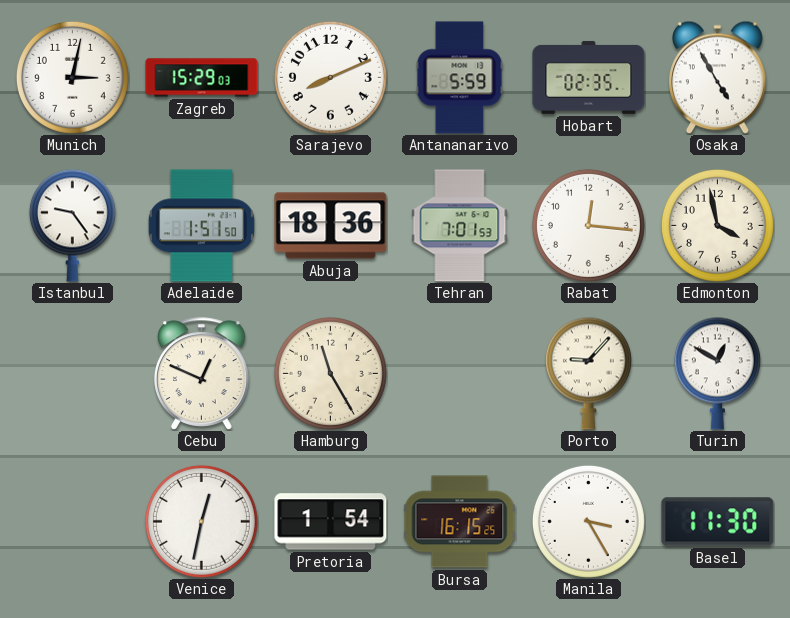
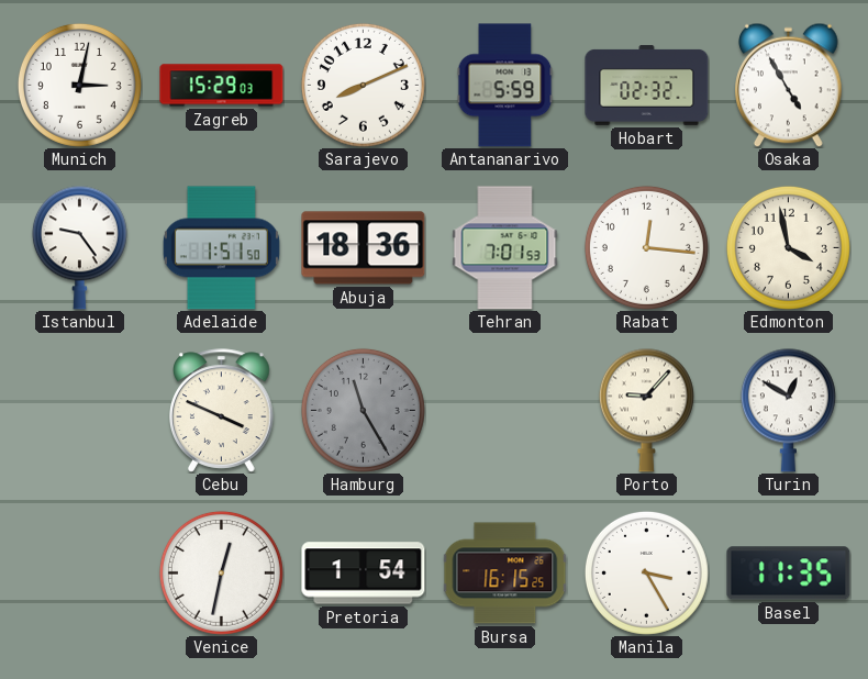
Hobart: 02:35 -> 02:32 (647, 85)
Cebu: 12:49 -> 3:49 (222, 411)
Hamburg dial: cream -> grey (363, 410)
Basel: 11:30 -> 11:35 (789, 574)
